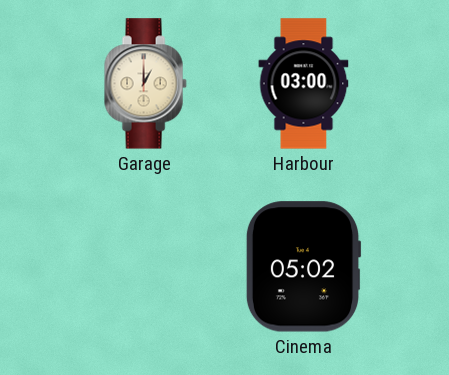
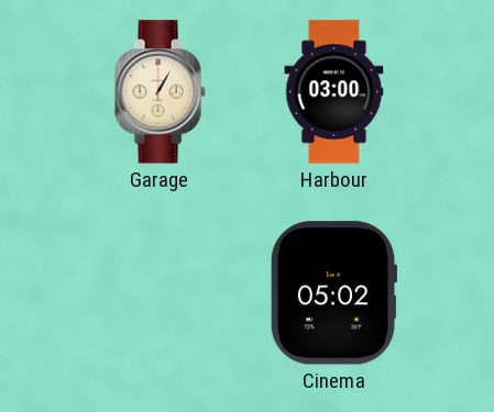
Garage: 1:00 -> 1:05 (160, 92)
